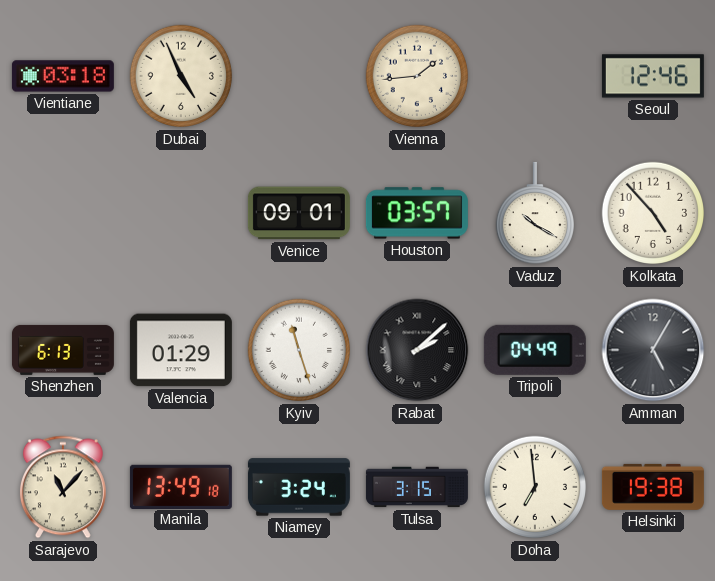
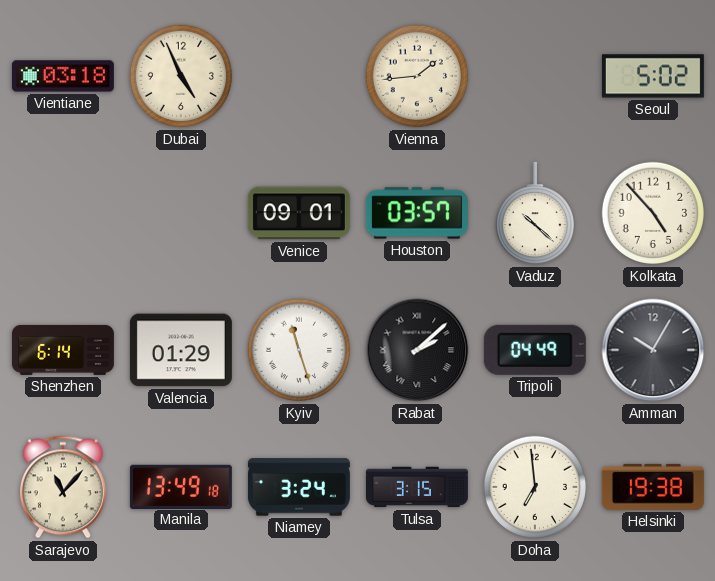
Seoul: 12:46 -> 5:02 (653, 76)
Vaduz: 10:20 -> 10:22 (534, 213)
Shenzhen: 6:13 -> 6:14 (63, 350)
Amman: 5:05 -> 10:05 (653, 350)
